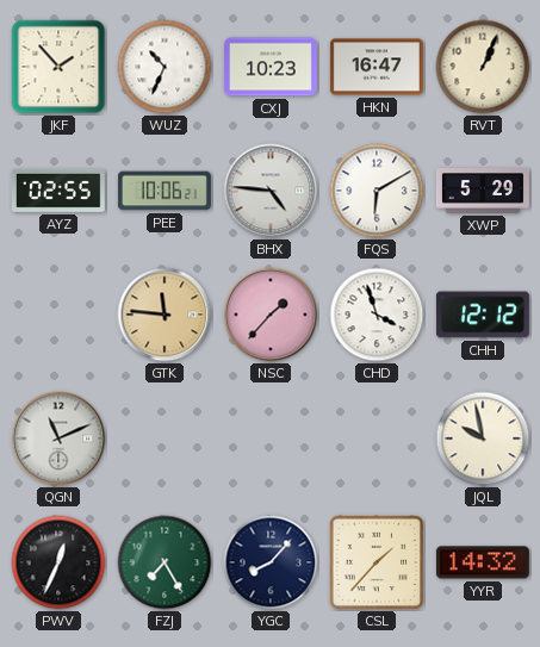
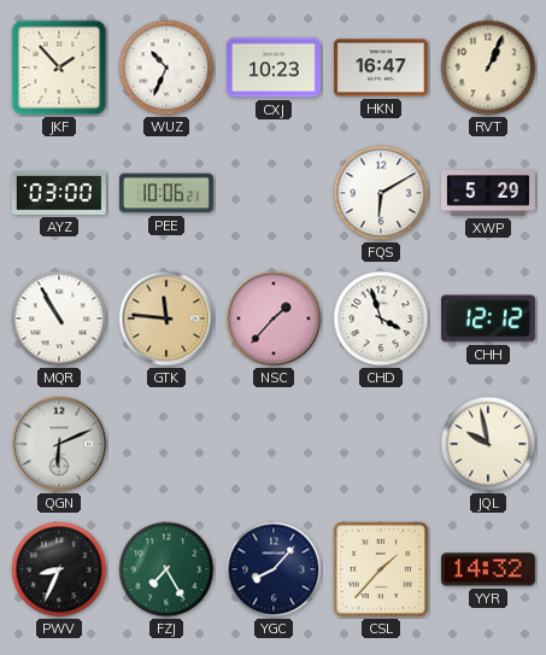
AYZ: 02:55 -> 03:00 (59, 193)
BHX: 4:46 -> none (271, 191)
MQR: none -> 10:55 (59, 318)
QGN: 11:11 -> 6:11 (59, 444)
PWV: 12:34 -> 8:34 (59, 569)
